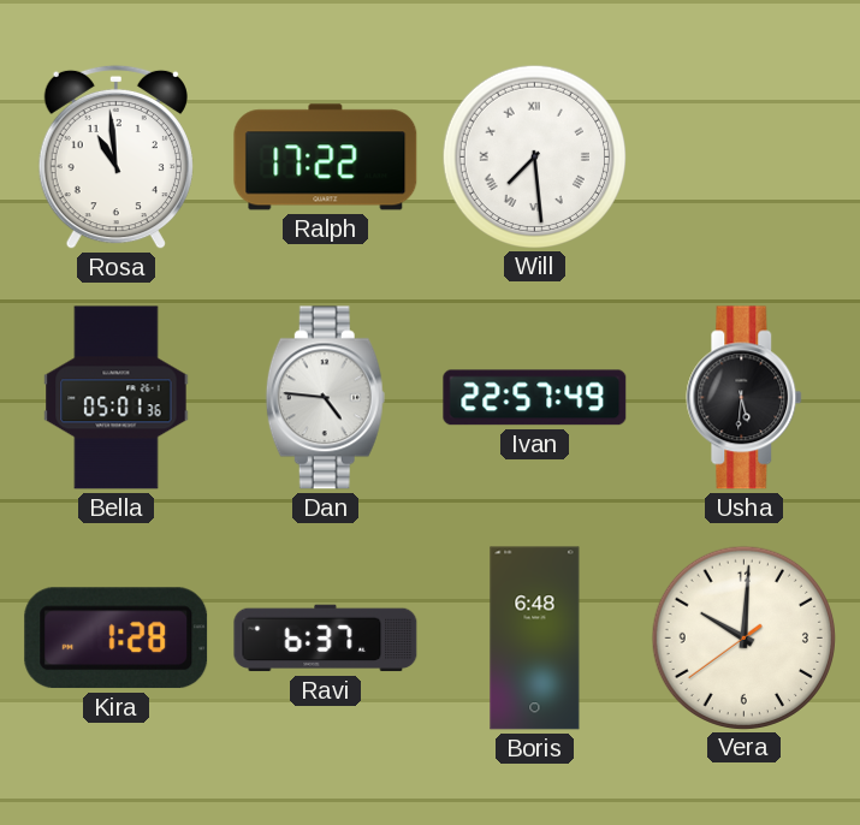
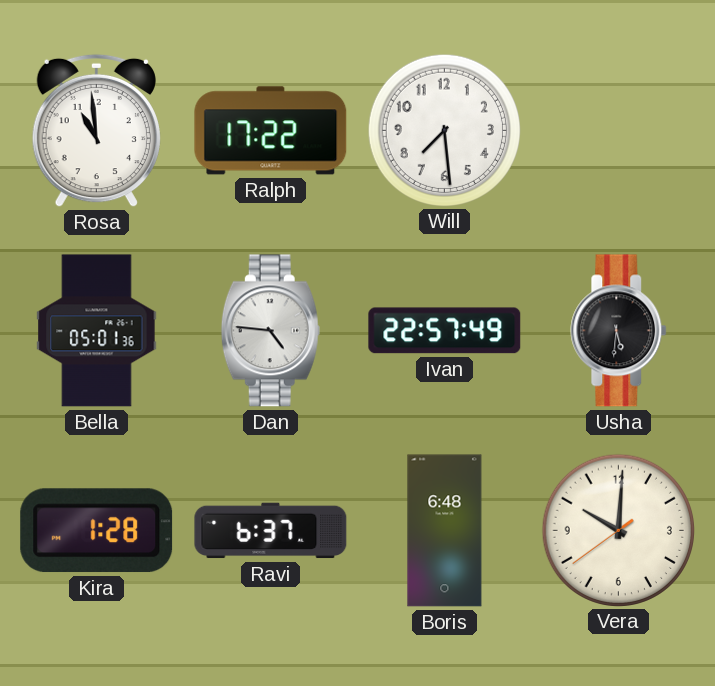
Will numerals: Roman -> Arabic (444, 130)
